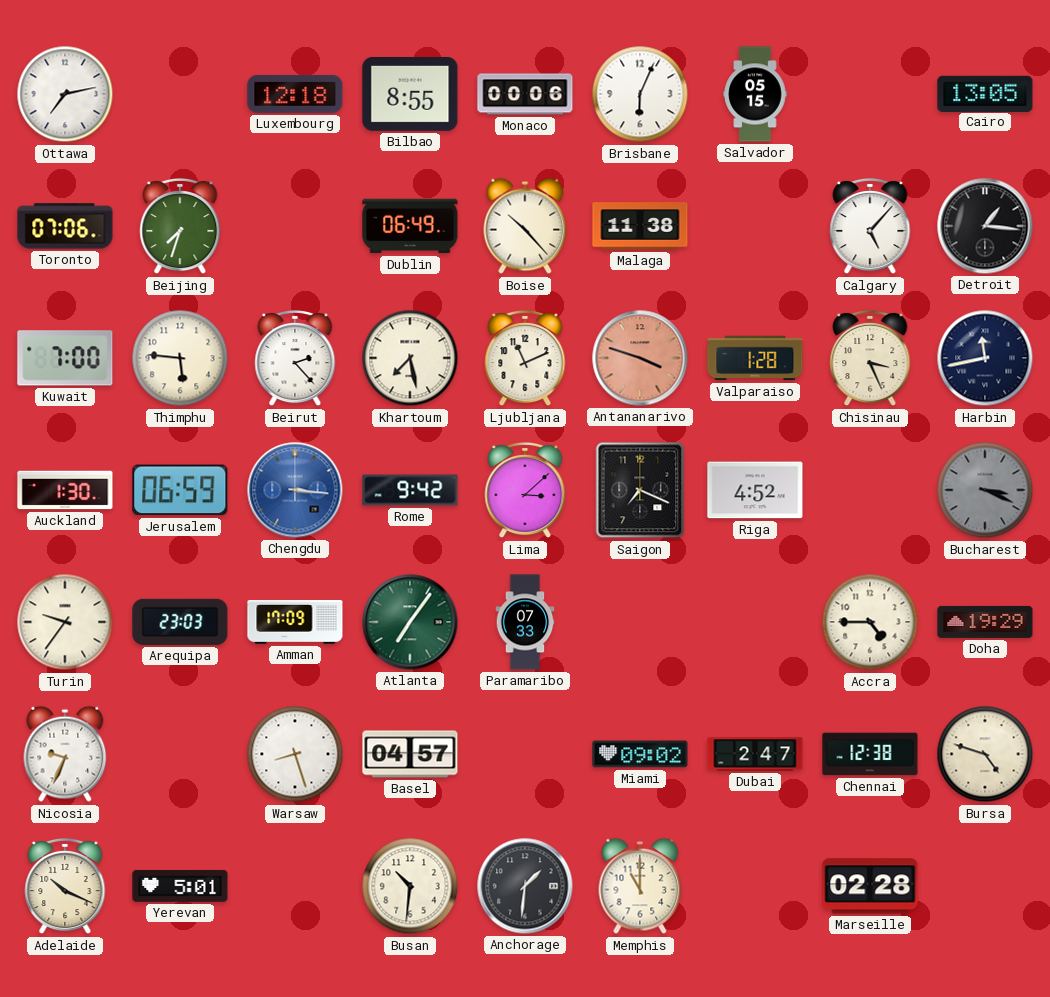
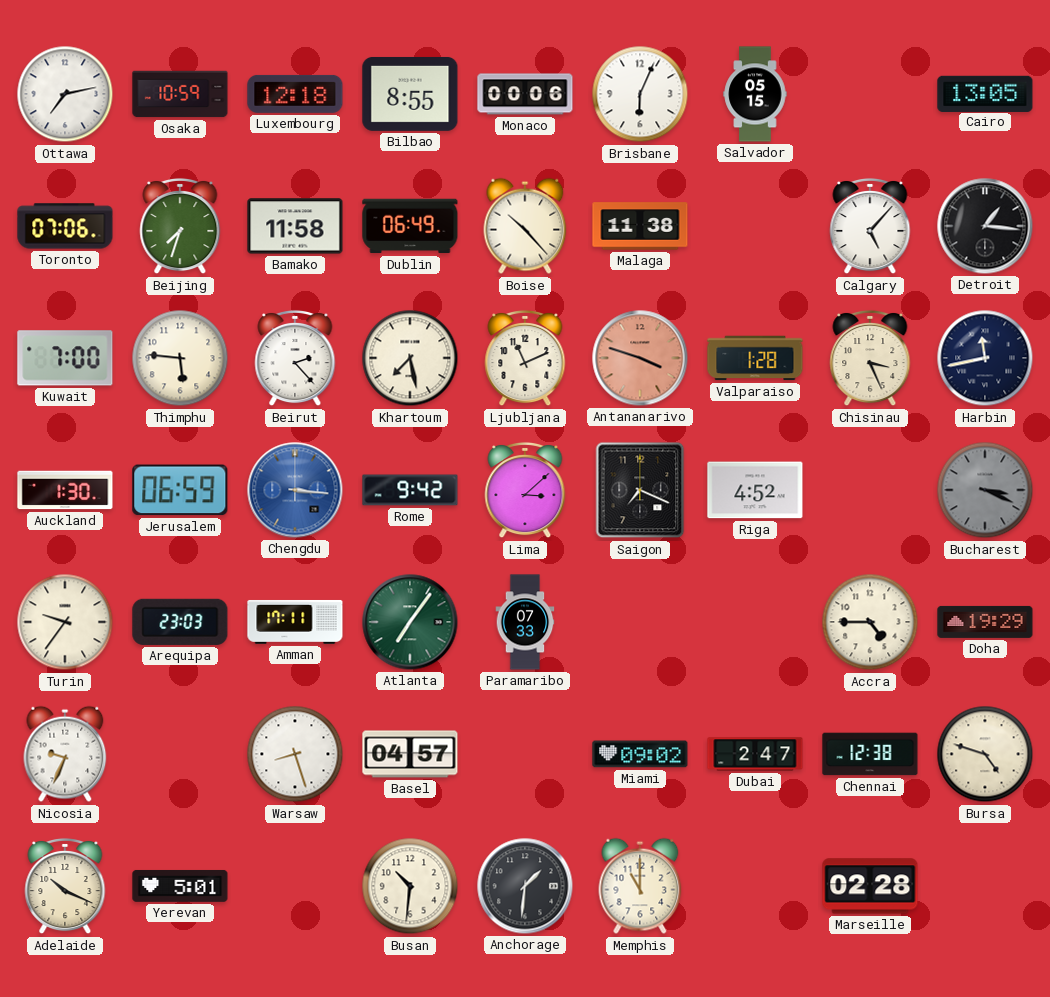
Osaka: none -> 10:59 (180, 94)
Bamako: none -> 11:58 (295, 226)
Amman: 17:09 -> 17:11 (295, 622)
